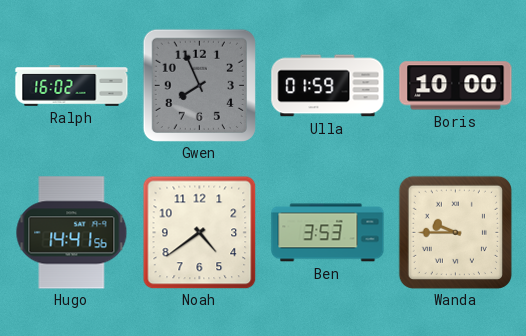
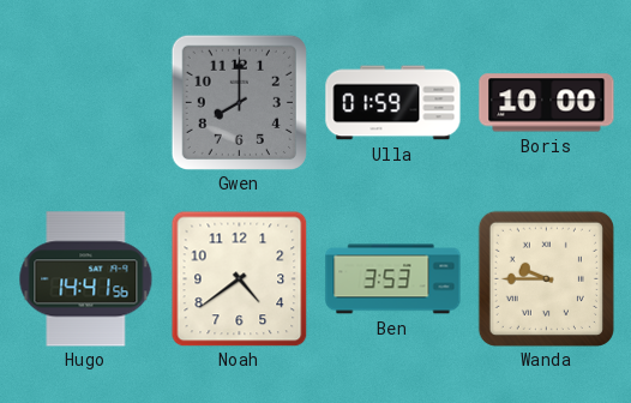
Ralph: 16:02 -> none (72, 86)
Gwen: 7:56 -> 8:00 (239, 102)
